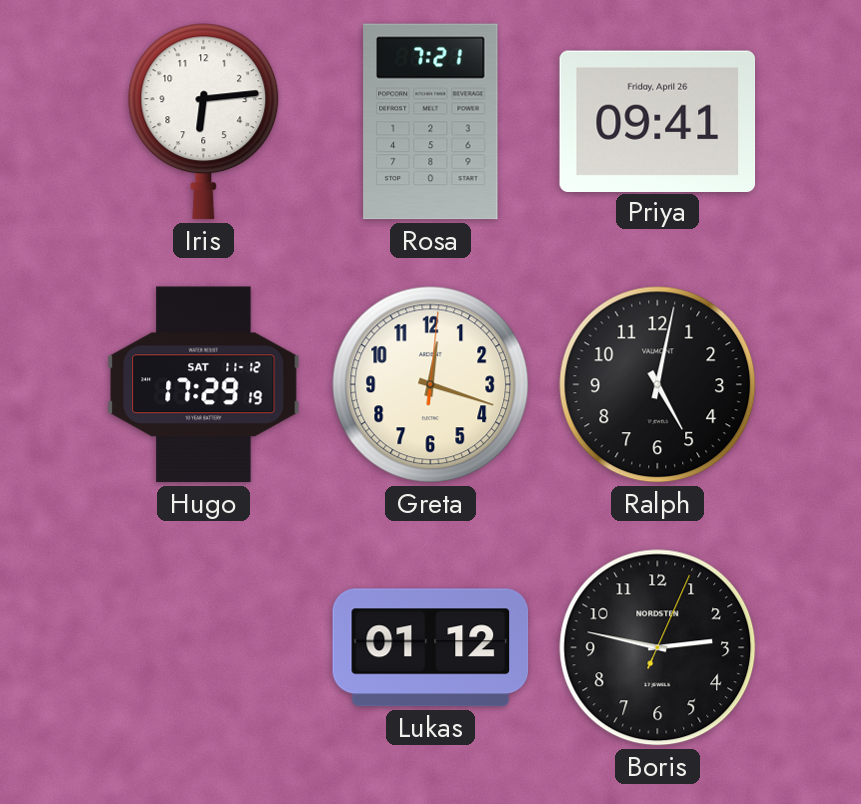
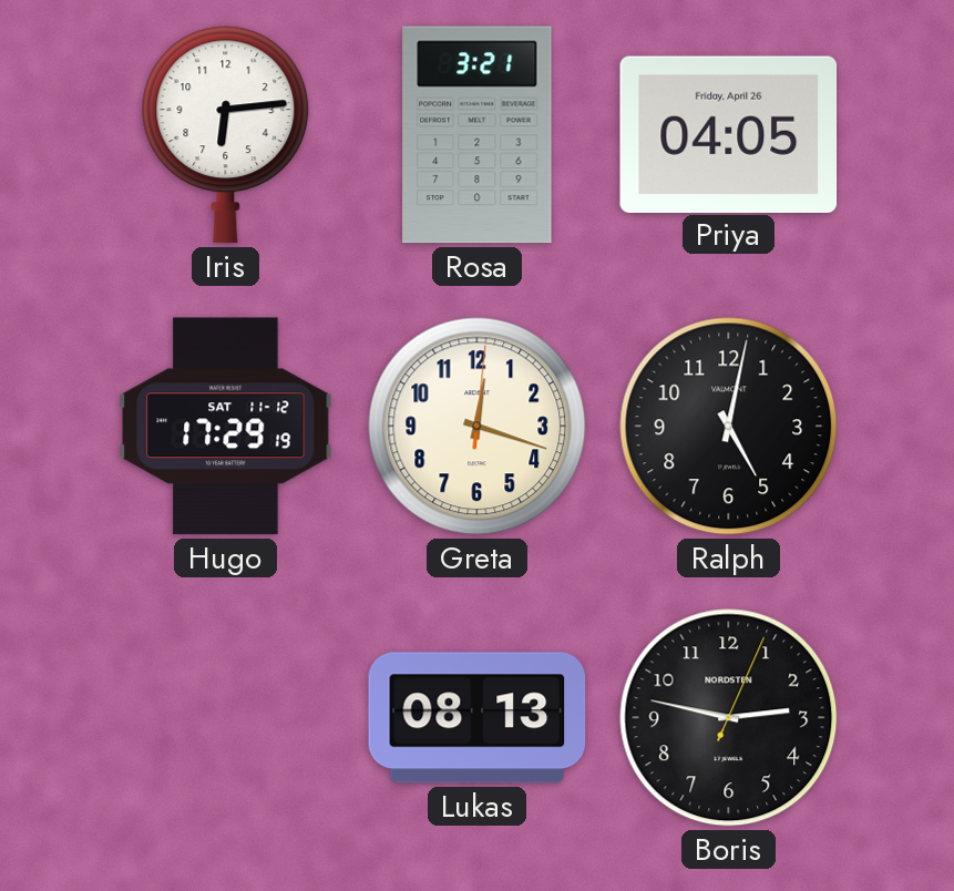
Rosa: 7:21 -> 3:21 (478, 135)
Priya: 09:41 -> 04:05 (729, 134)
Lukas: 01:12 -> 08:13 (478, 718)
